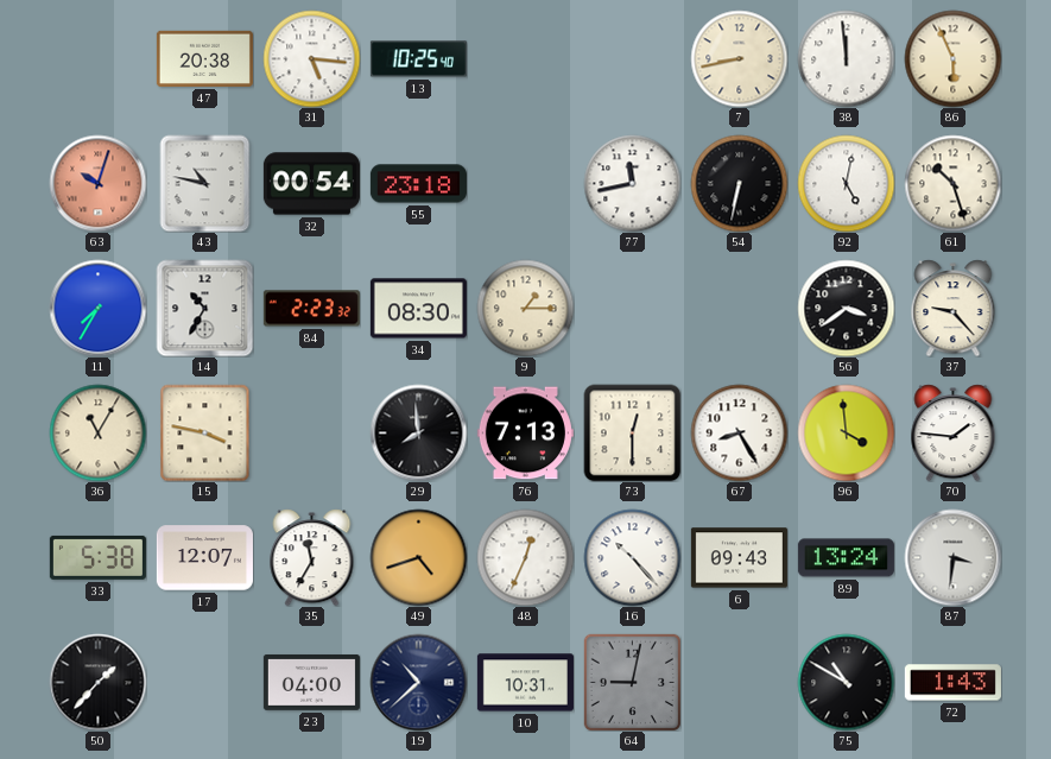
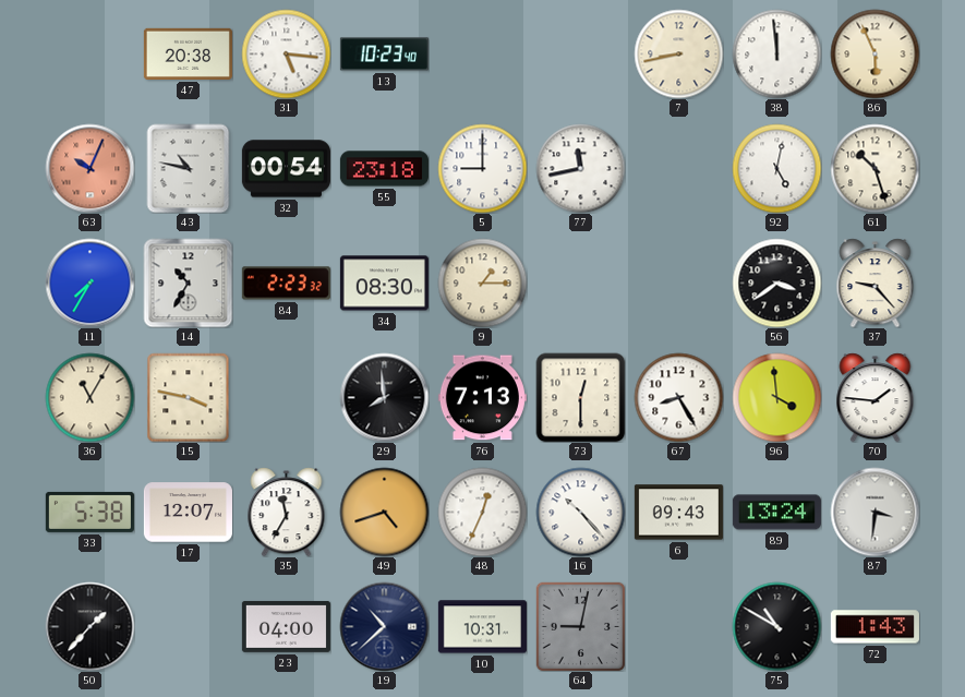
13: 10:25 -> 10:23 (384, 55)
63: 10:03 -> 10:04 (89, 168)
5: none -> 9:00 (482, 168)
54: 6:32 -> none (739, 183)
